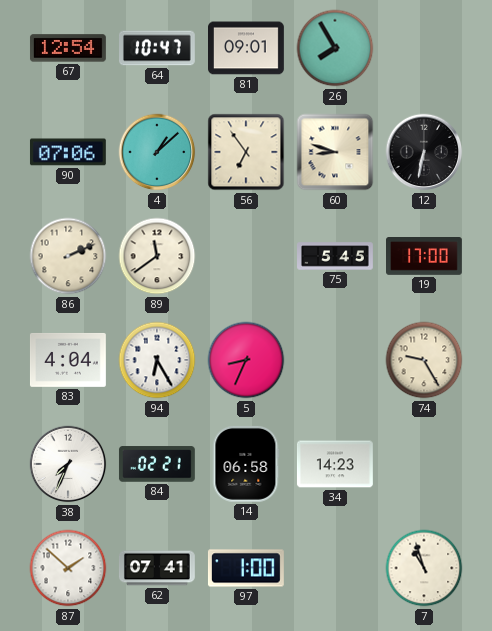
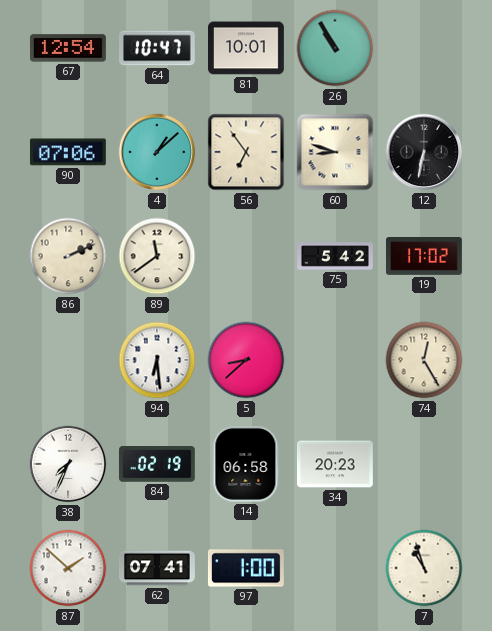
81: 09:01 -> 10:01 (247, 48)
26: 7:55 -> 10:55 (335, 48)
75: 5:45 -> 5:42 (336, 256)
19: 17:00 -> 17:02 (425, 257)
83: 4:04 -> none (68, 360)
94: 6:25 -> 6:29 (157, 360)
5: 8:34 -> 8:38 (246, 360)
74: 9:25 -> 12:25 (424, 360)
84: 02:21 -> 02:19 (157, 464)
34: 14:23 -> 20:23 (335, 464)
